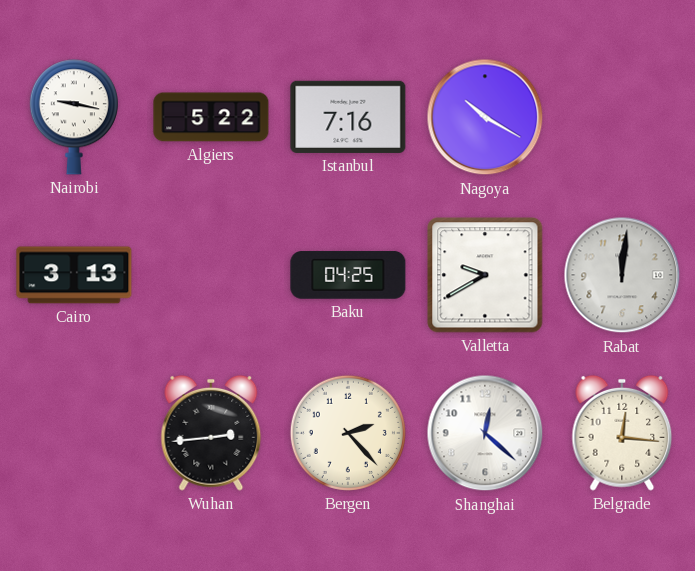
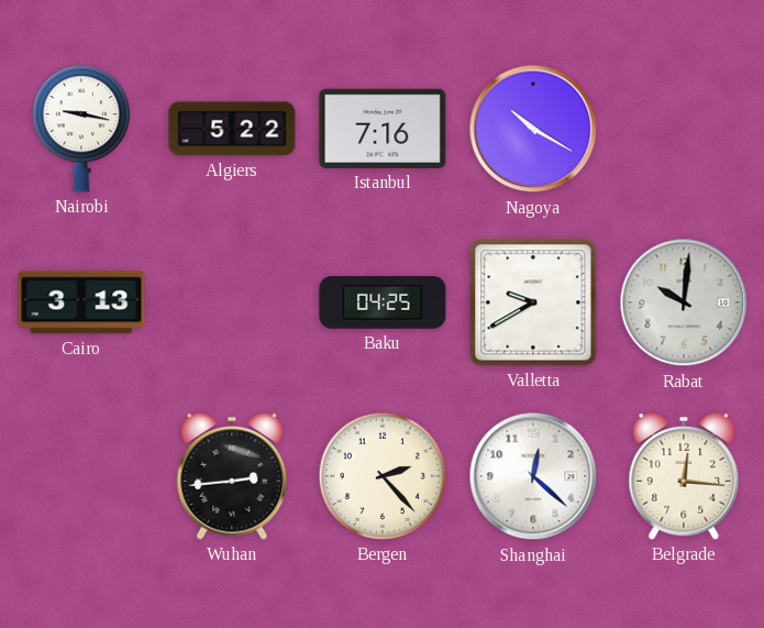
Rabat: 12:01 -> 10:01 (684, 302)
